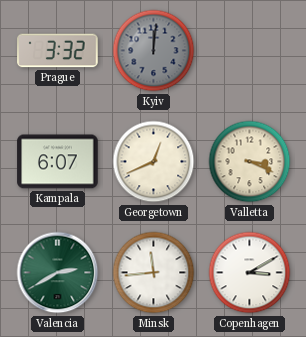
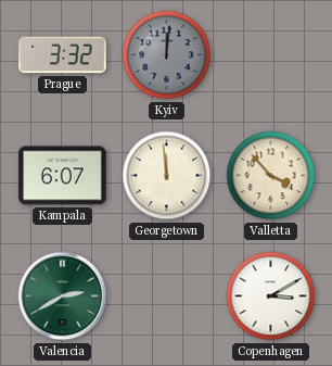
Georgetown: 12:41 -> 11:59 (167, 176)
Valletta: 3:19 -> 3:53 (271, 176)
Minsk: 11:44 -> none (154, 273)
